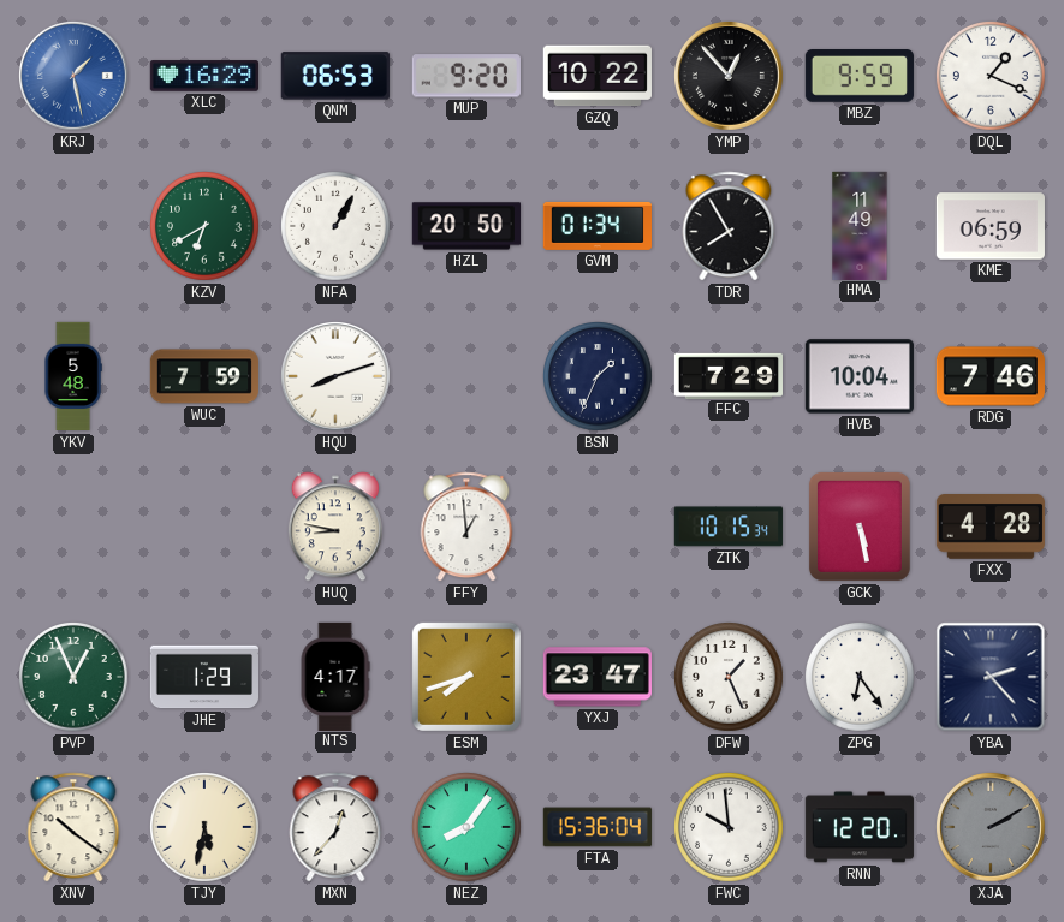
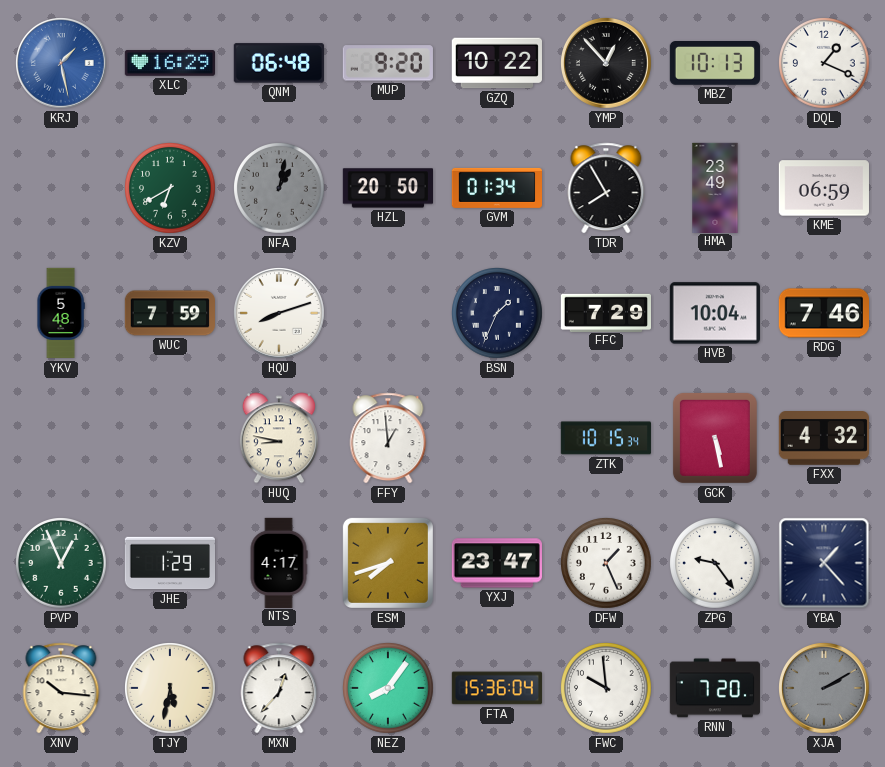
QNM: 06:53 -> 06:48 (279, 63)
MBZ: 9:59 -> 10:13 (714, 64)
NFA: 1:05 -> 1:02 (280, 189)
NFA dial: white -> grey (280, 189)
HMA: 11:49 -> 23:49 (715, 187)
FXX: 4:28 -> 4:32 (824, 439)
ZPG: 6:24 -> 9:24 (716, 564)
YBA: 2:23 -> 1:23 (824, 563)
XNV: 10:21 -> 10:16 (61, 688)
RNN: 12:20 -> 7:20 (714, 688)
